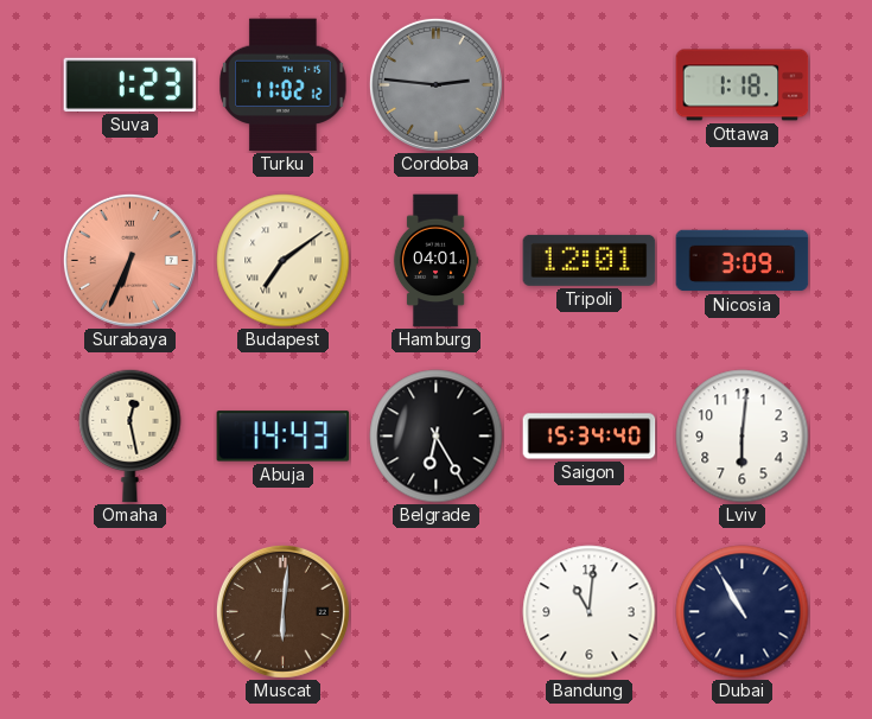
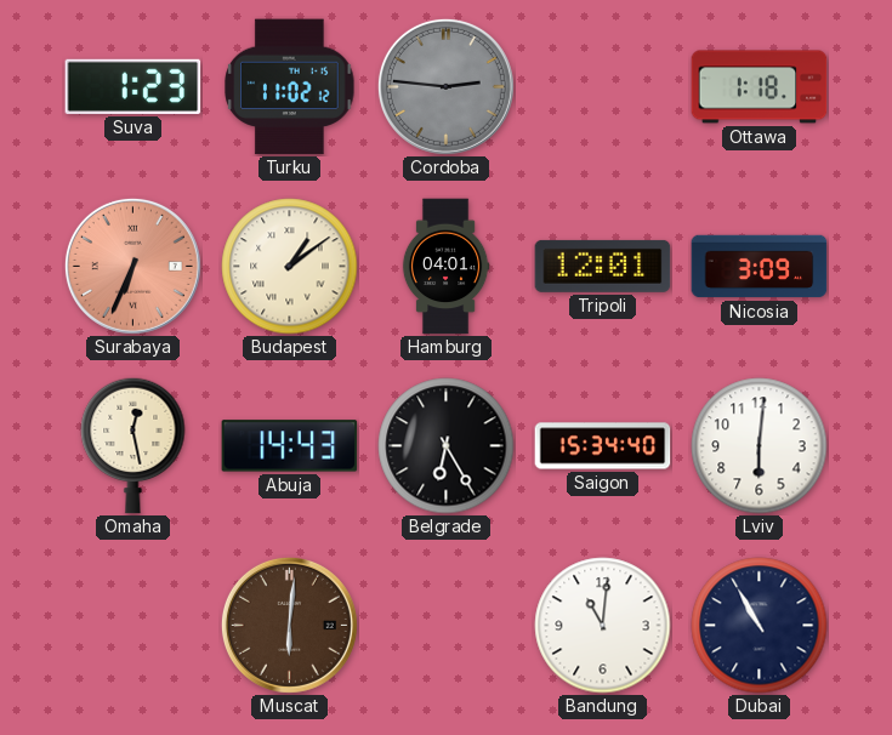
Budapest: 7:09 -> 1:09 (290, 267)
